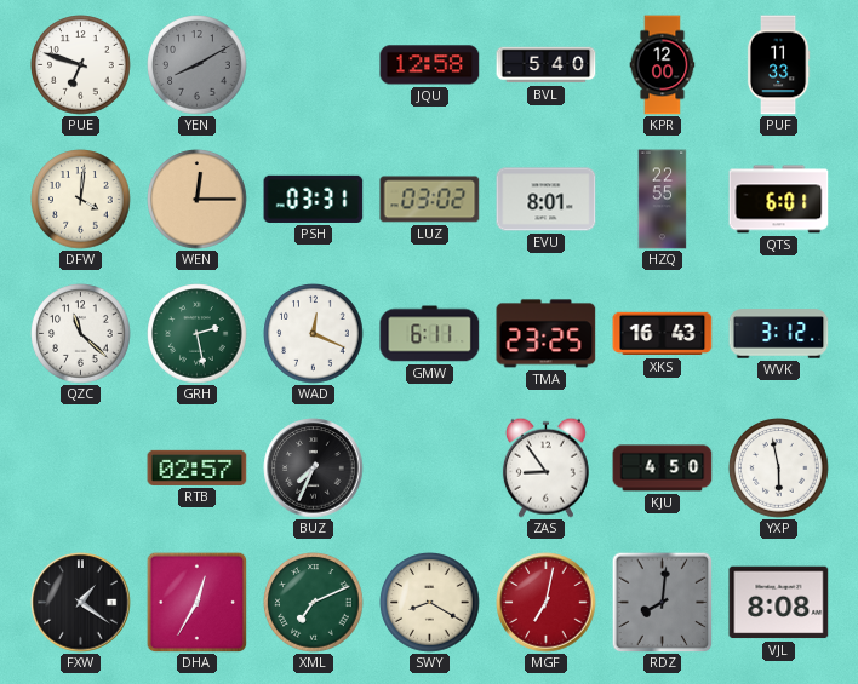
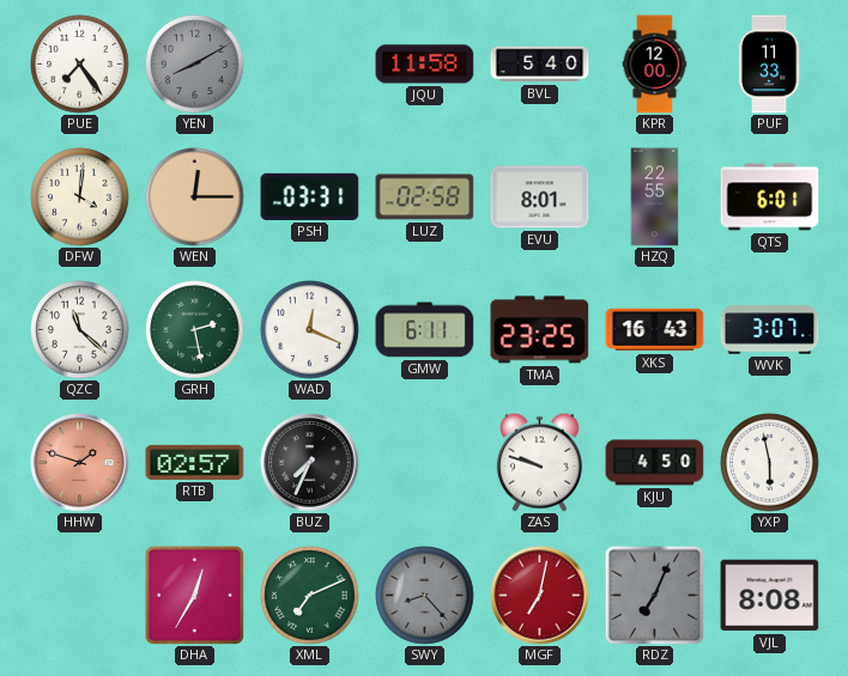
PUE: 6:48 -> 7:24 (80, 65)
JQU: 12:58 -> 11:58 (425, 65)
LUZ: 03:02 -> 02:58 (425, 197)
WVK: 3:12 -> 3:07 (770, 330)
HHW: none -> 1:48 (80, 463)
ZAS: 8:54 -> 9:48 (539, 462)
FXW: 1:21 -> none (81, 603)
SWY: 8:20 -> 8:23 (425, 596)
SWY dial: cream -> grey (425, 596)
RDZ: 8:01 -> 7:04 (654, 595)
